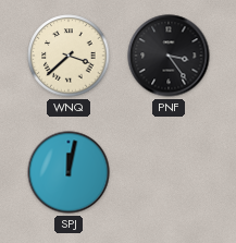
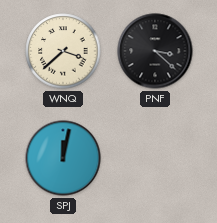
PNF: 3:24 -> 3:22 (155, 51)
